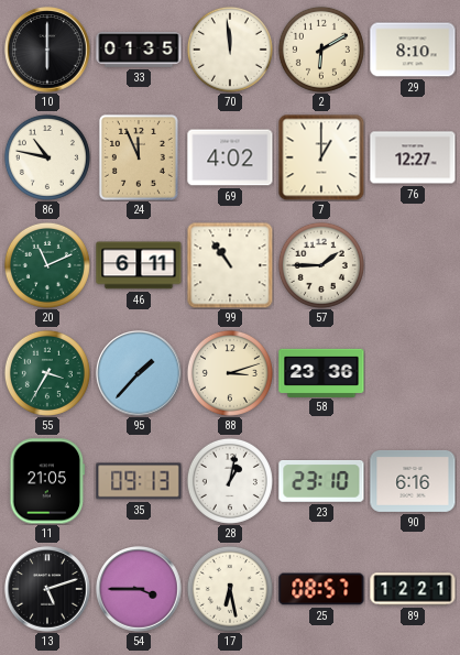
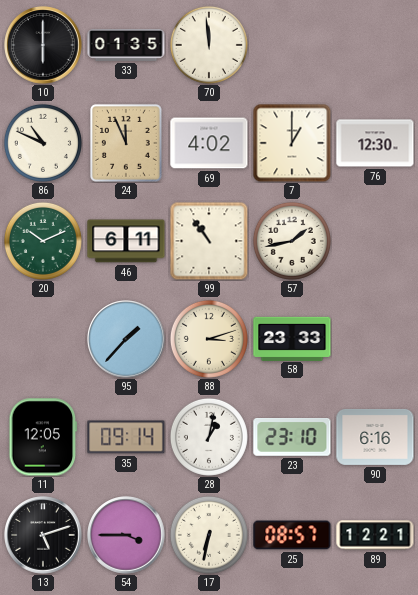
2: 6:10 -> none (321, 50)
29: 8:10 -> none (413, 50)
86: 10:47 -> 10:49 (43, 143)
76: 12:27 -> 12:30 (375, 143)
20: 11:11 -> 10:11 (43, 241)
57: 1:45 -> 1:43 (292, 241)
55: 3:35 -> none (47, 373)
58: 23:36 -> 23:33 (292, 338)
11: 21:05 -> 12:05 (43, 437)
35: 09:13 -> 09:14 (126, 437)
17: 6:28 -> 6:32 (209, 535)
